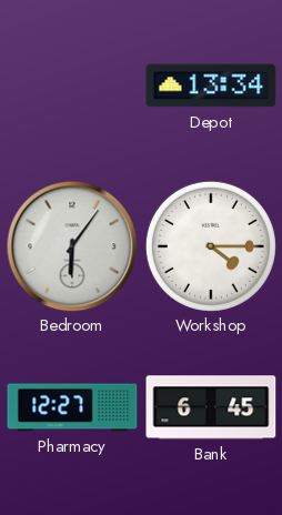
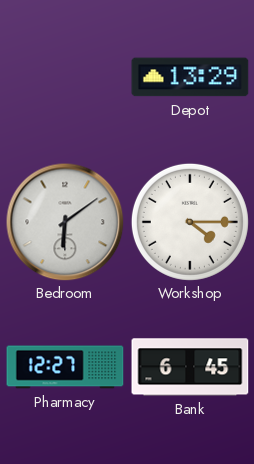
Depot: 13:34 -> 13:29 (190, 77)
Bedroom: 6:06 -> 6:09 (65, 222)
